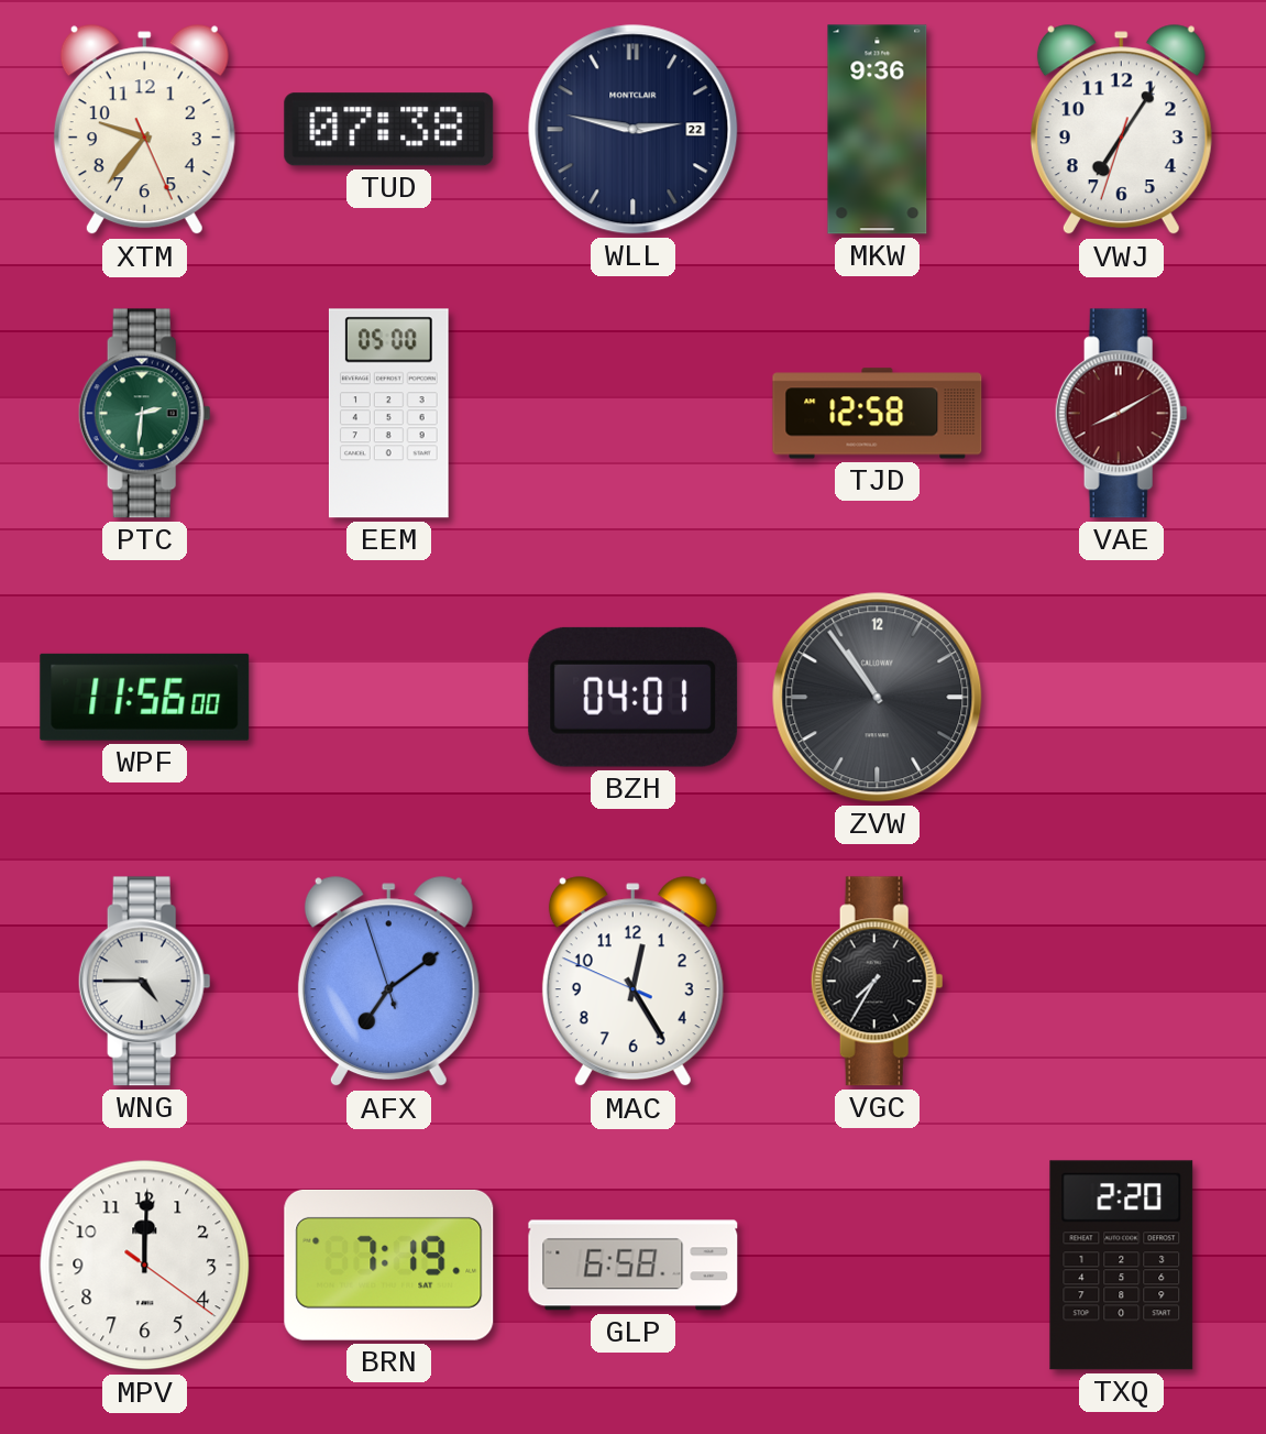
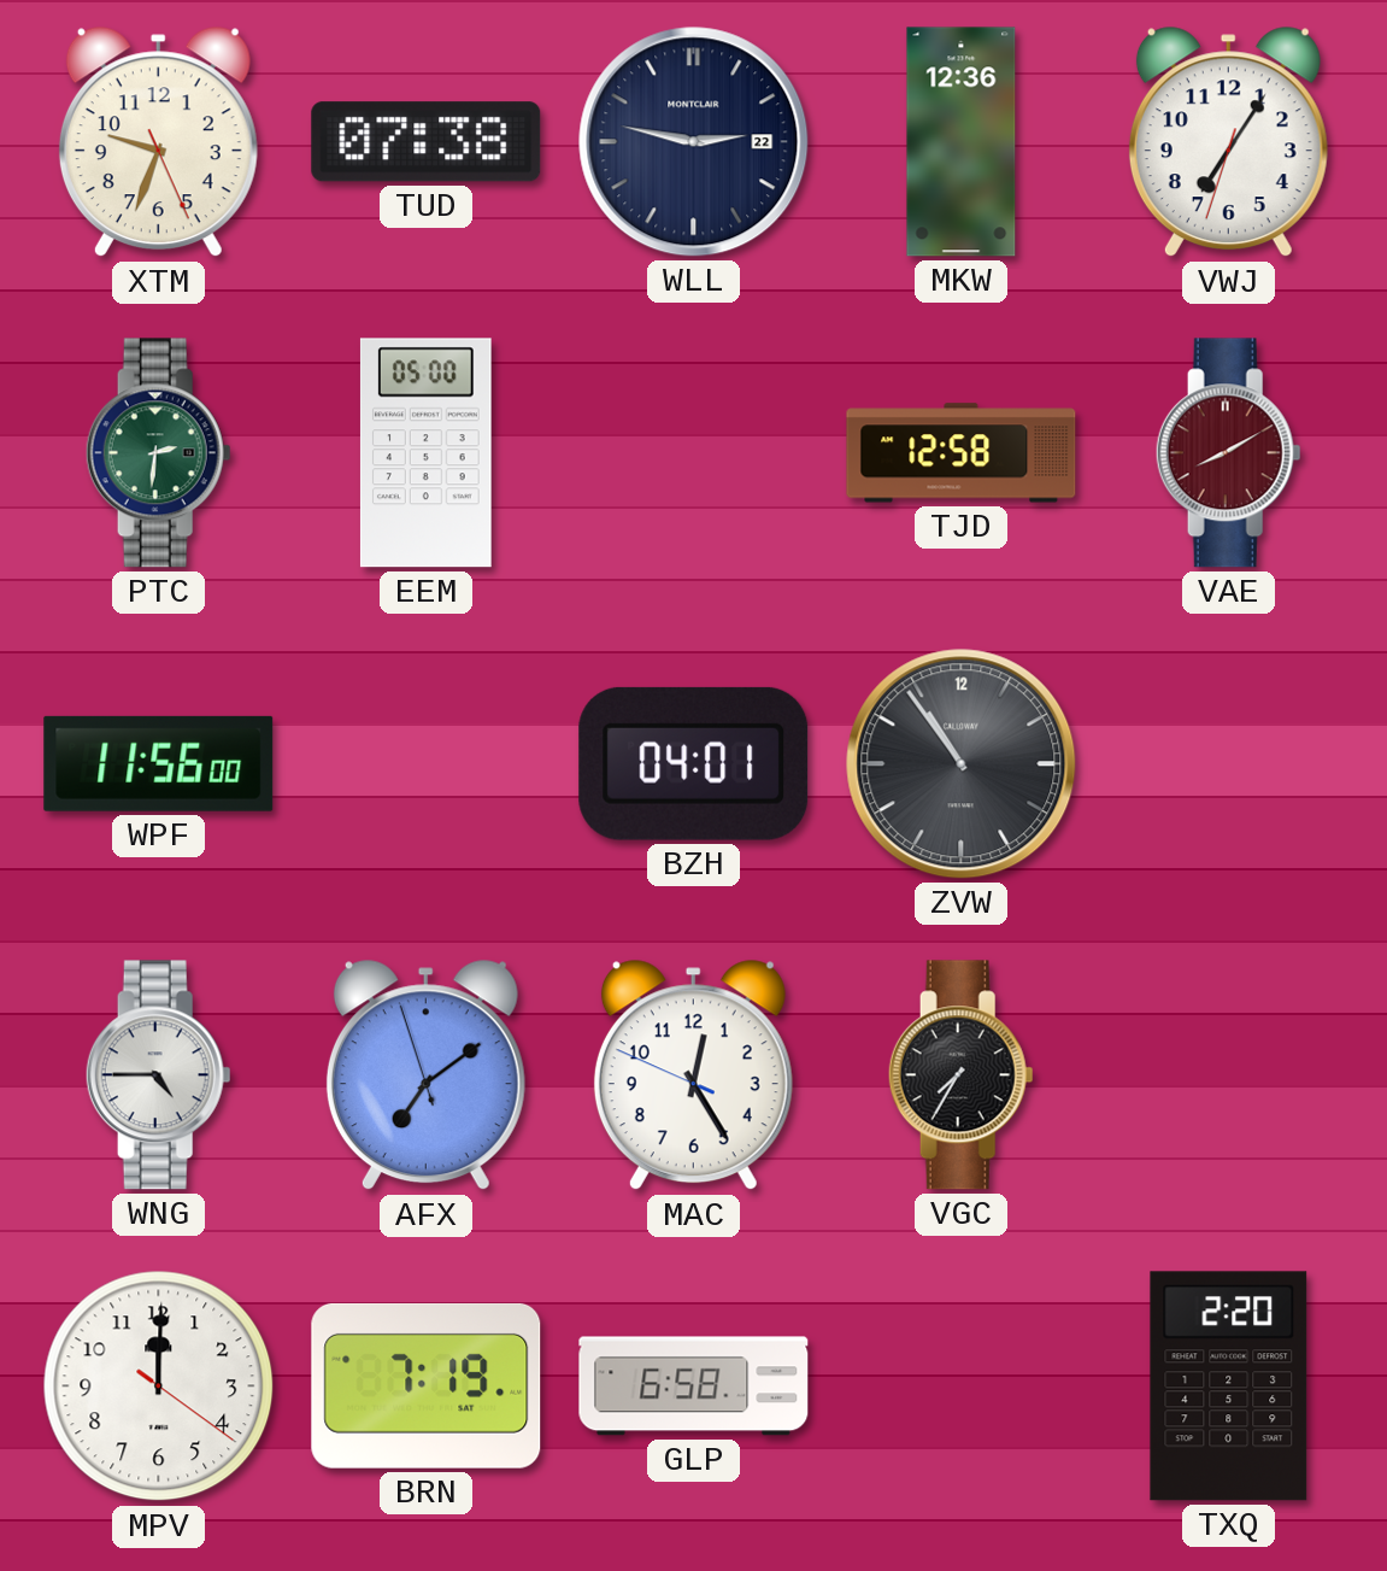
XTM: 9:36 -> 9:33 (158, 142)
MKW: 9:36 -> 12:36 (962, 142)
